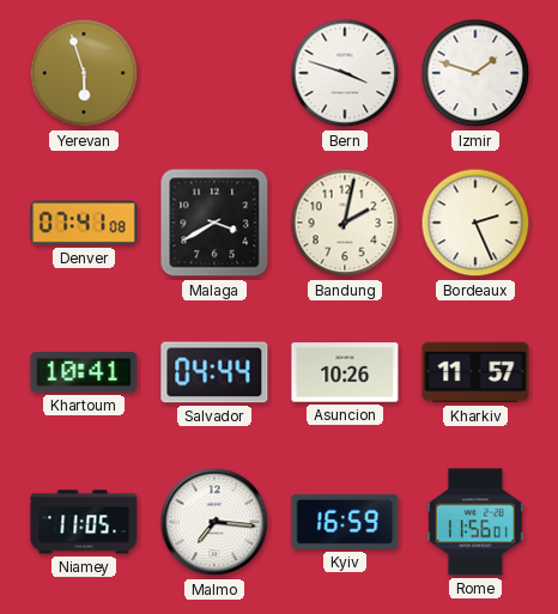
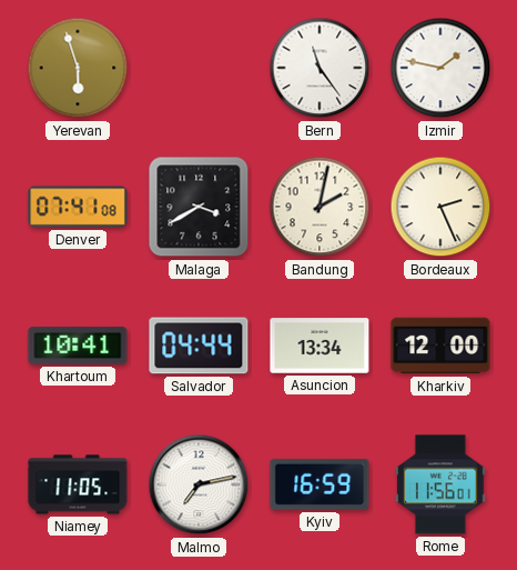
Bern: 3:48 -> 11:24 (320, 68)
Izmir: 1:48 -> 1:47 (440, 68)
Asuncion: 10:26 -> 13:34 (320, 346)
Kharkiv: 11:57 -> 12:00 (440, 346)
Malmo: 7:16 -> 7:13 (199, 484)
